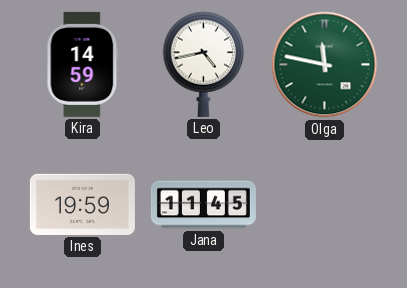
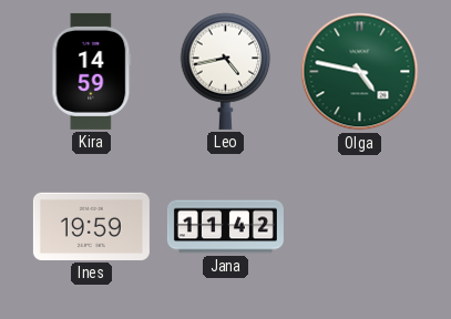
Olga: 11:47 -> 4:47 (360, 72)
Jana: 11:45 -> 11:42 (225, 227)
